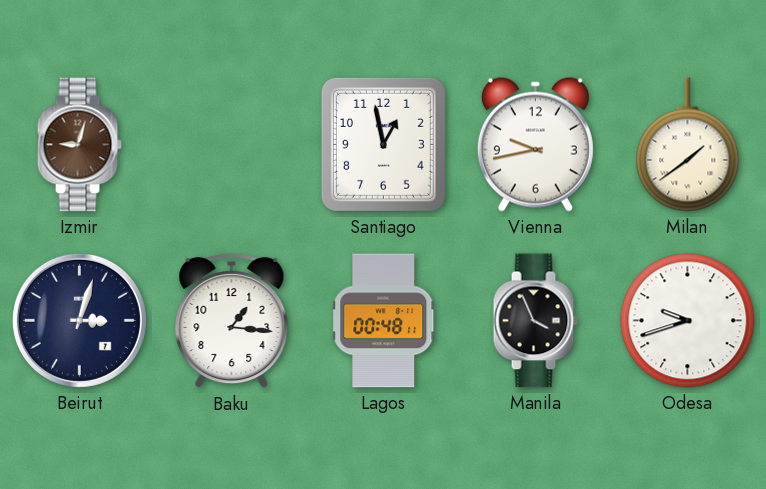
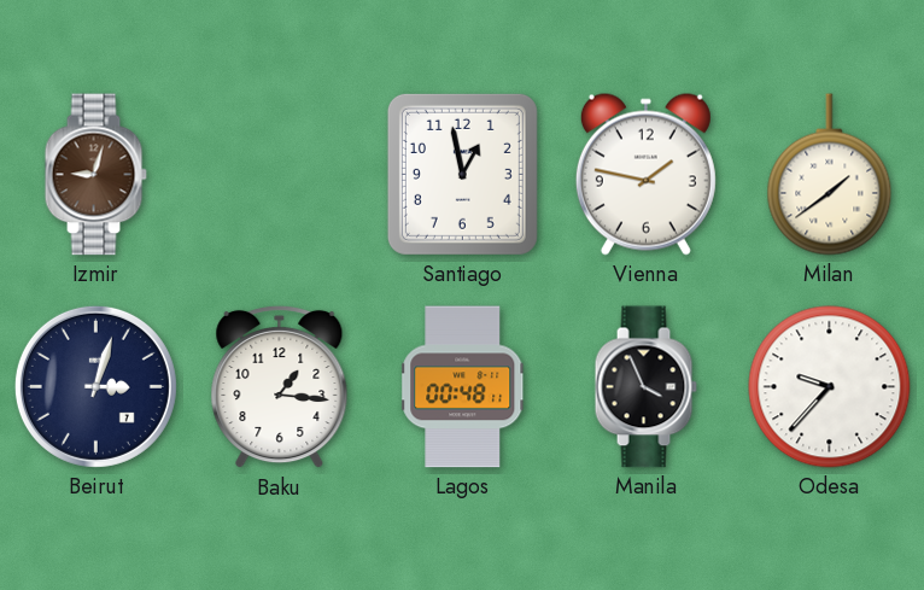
Vienna: 9:43 -> 1:47 (645, 174)
Odesa: 9:42 -> 9:37 (830, 387)
